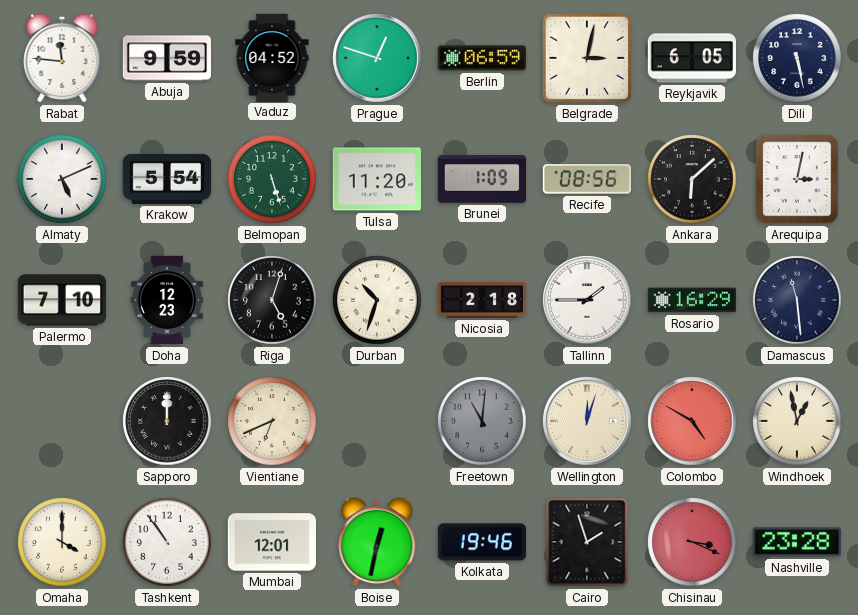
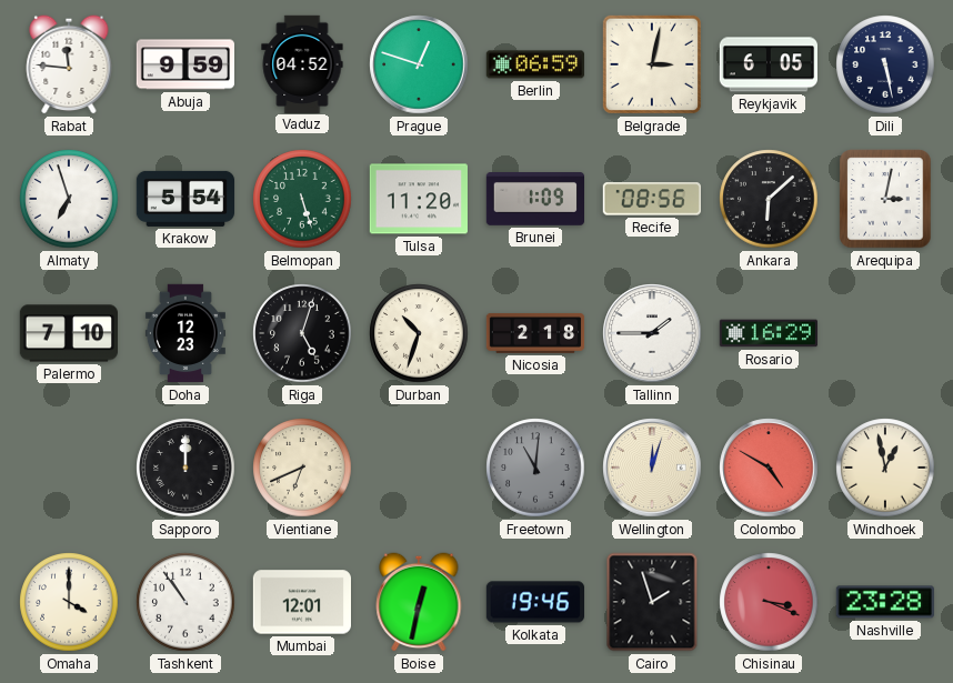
Almaty: 5:11 -> 6:57 (69, 199)
Damascus: 11:29 -> none (797, 300)
